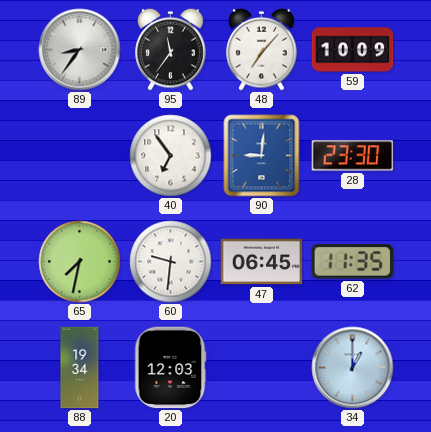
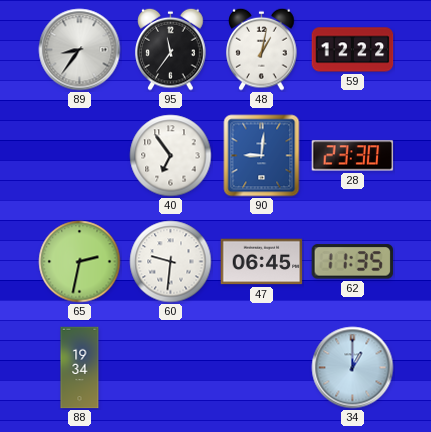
48: 7:07 -> 1:02 (262, 49)
59: 10:09 -> 12:22 (353, 50)
65: 7:32 -> 2:32 (80, 262)
20: 12:03 -> none (170, 368)
